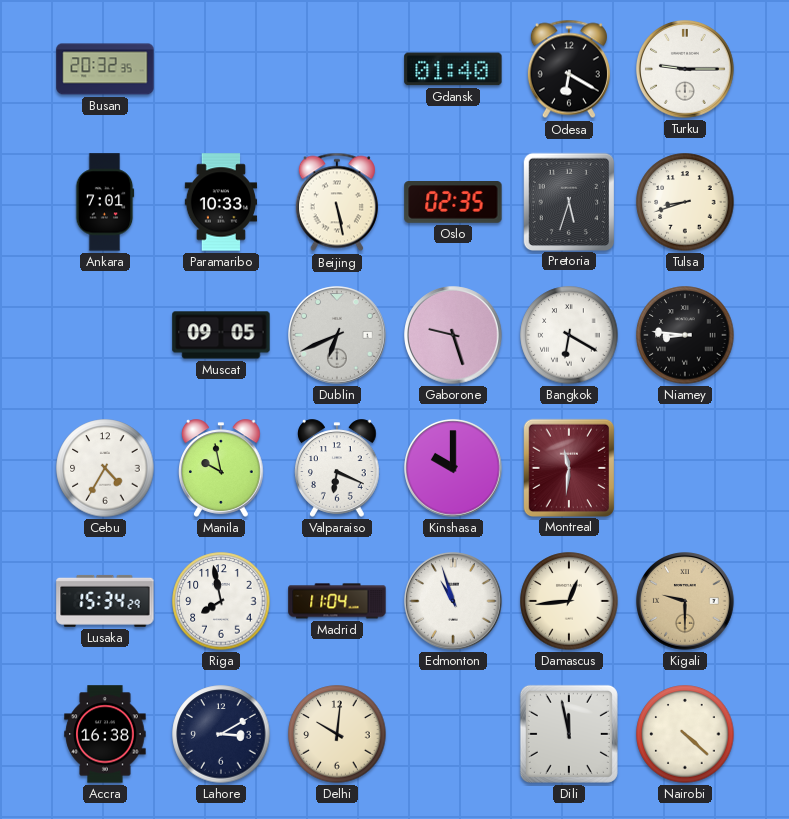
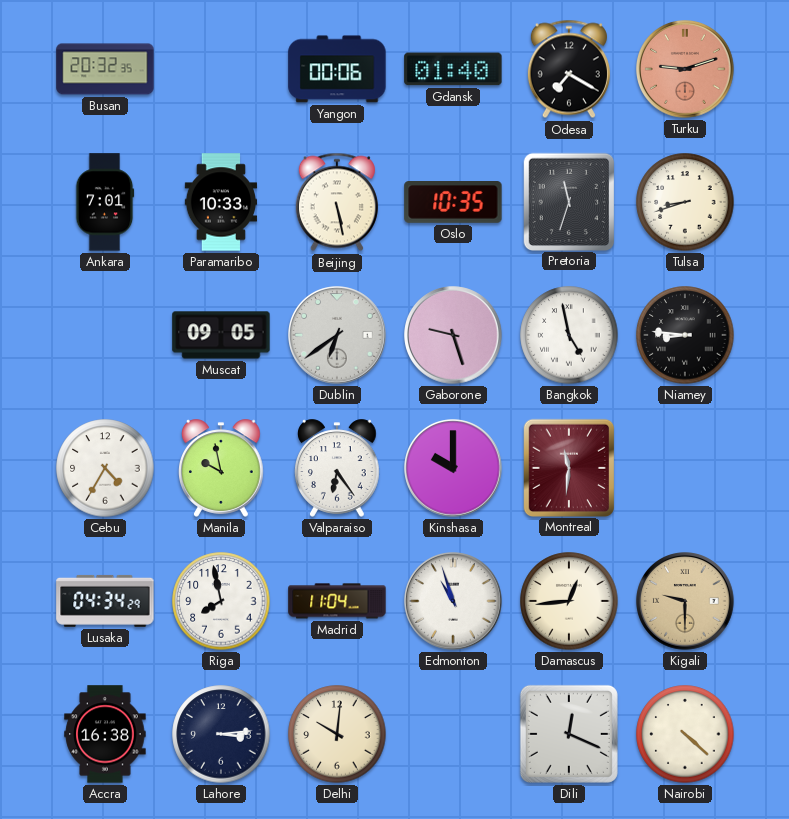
Yangon: none -> 00:06 (337, 69)
Odesa: 6:20 -> 7:20 (569, 69)
Turku: 9:15 -> 9:12 (685, 69)
Turku dial: white -> salmon (685, 69)
Oslo: 02:35 -> 10:35 (453, 203)
Pretoria: 5:33 -> 11:33 (568, 201)
Dublin: 6:41 -> 6:39 (337, 335)
Bangkok: 6:20 -> 4:58 (569, 335)
Valparaiso: 6:19 -> 6:24 (338, 468)
Lusaka: 15:34 -> 04:34 (105, 601)
Lahore: 3:10 -> 3:14 (221, 734)
Dili: 11:58 -> 12:19 (569, 734)
